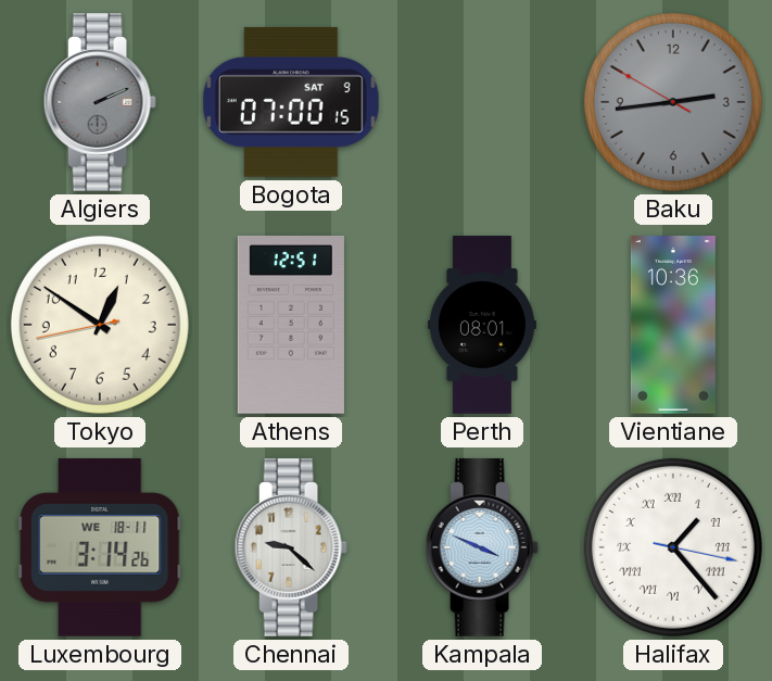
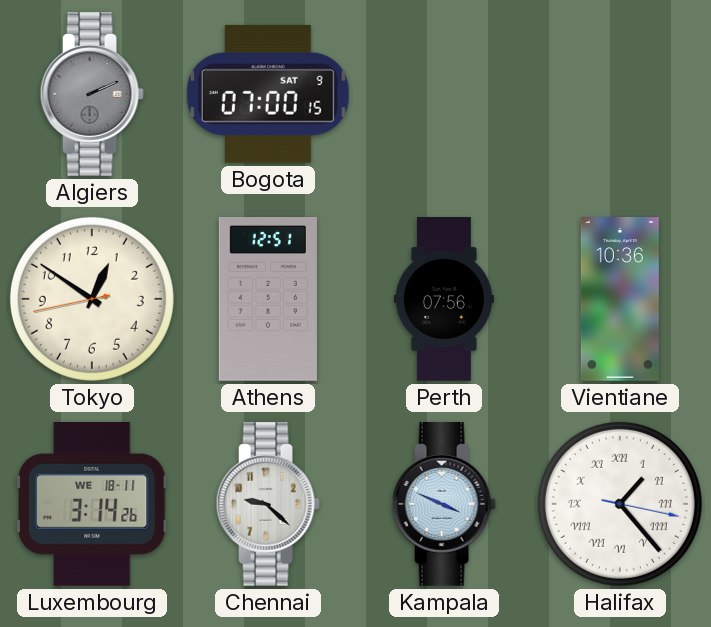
Baku: 2:43 -> none (673, 102)
Perth: 08:01 -> 07:56 (444, 299)
